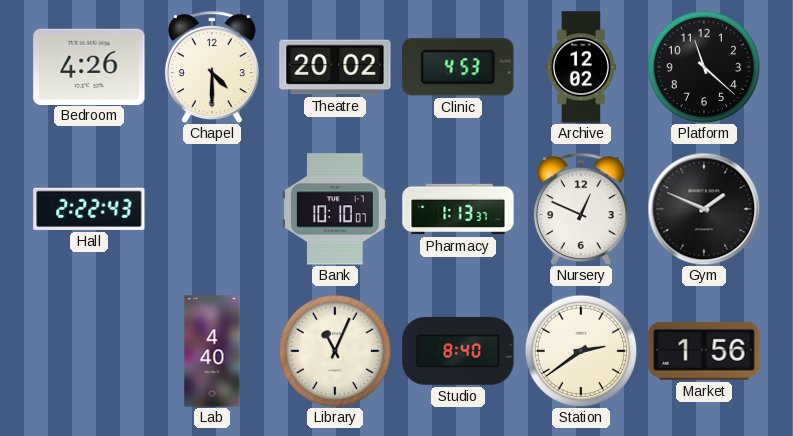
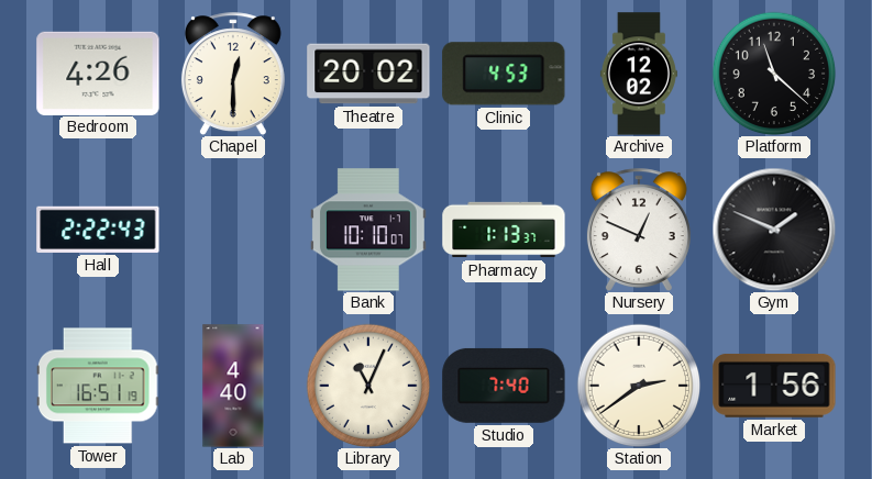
Chapel: 4:30 -> 12:30 (233, 74)
Tower: none -> 16:51 (98, 386)
Studio: 8:40 -> 7:40 (504, 386)
